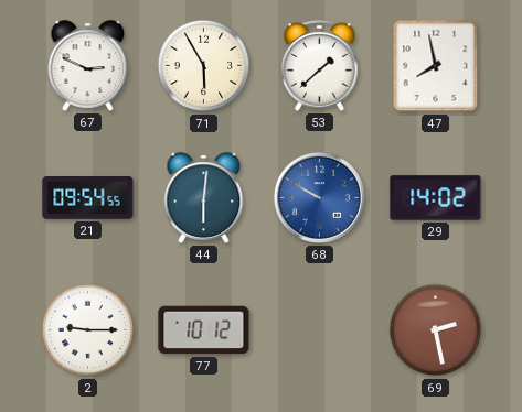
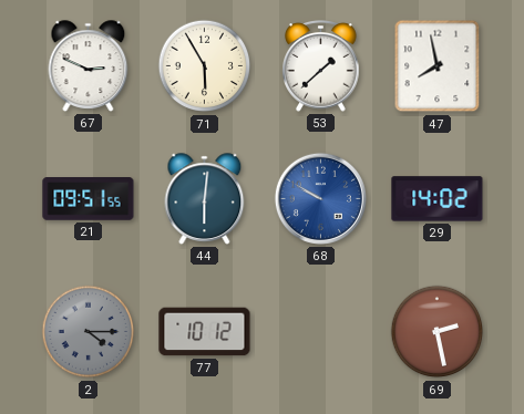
21: 09:54 -> 09:51 (89, 199)
2: 9:15 -> 4:15 (89, 332)
2 dial: white -> grey (89, 332)
